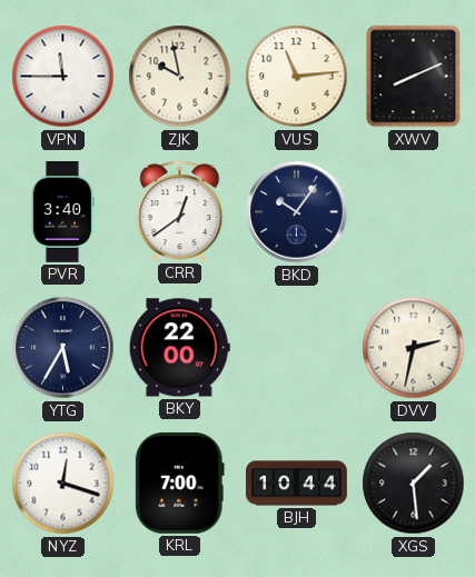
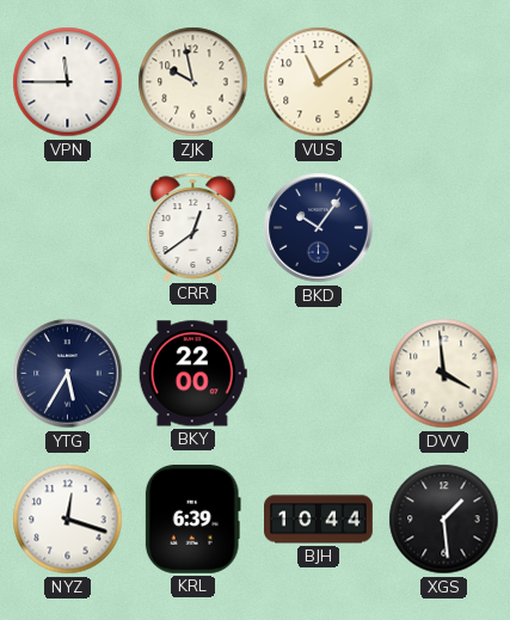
VUS: 11:14 -> 11:09 (319, 82)
XWV: 8:11 -> none (414, 77)
PVR: 3:40 -> none (61, 212)
DVV: 2:32 -> 3:59 (444, 374)
KRL: 7:00 -> 6:39 (192, 518)
